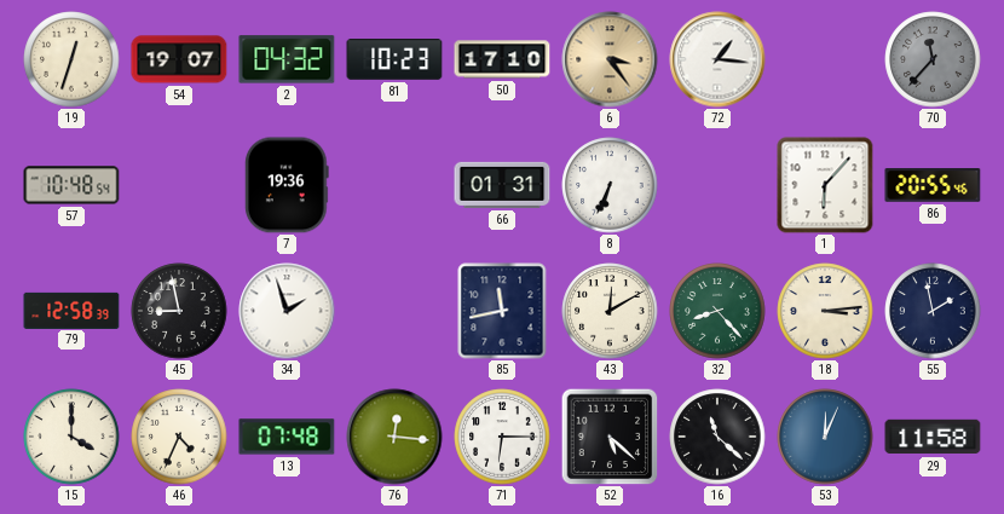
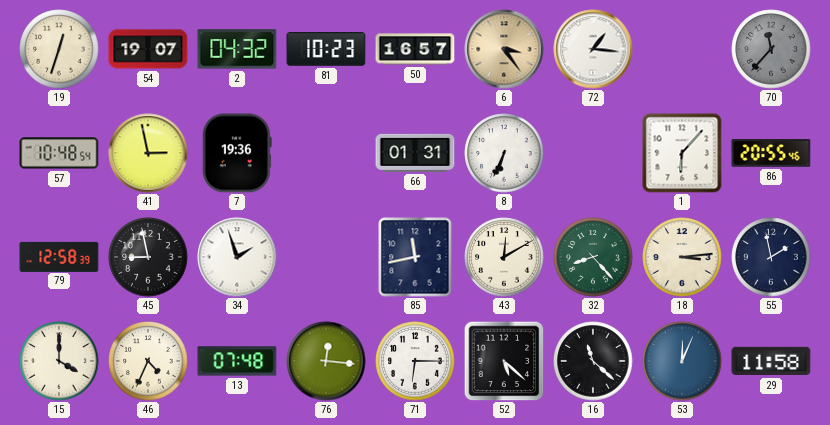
50: 17:10 -> 16:57 (415, 49)
41: none -> 2:58 (148, 153)
